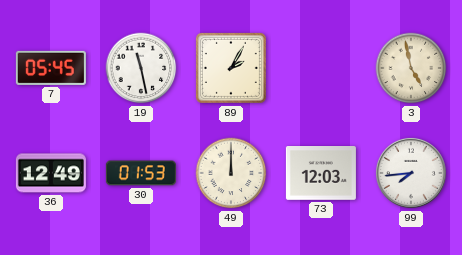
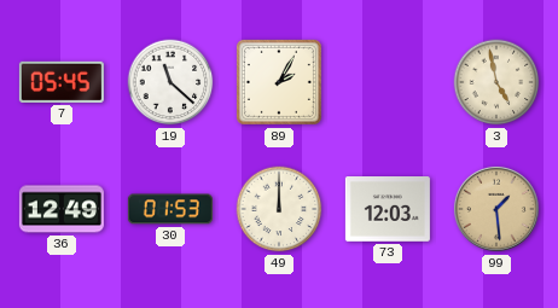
19: 11:28 -> 11:22 (170, 82)
99: 7:44 -> 1:29 (496, 209)
99 dial: white -> champagne (496, 209)
